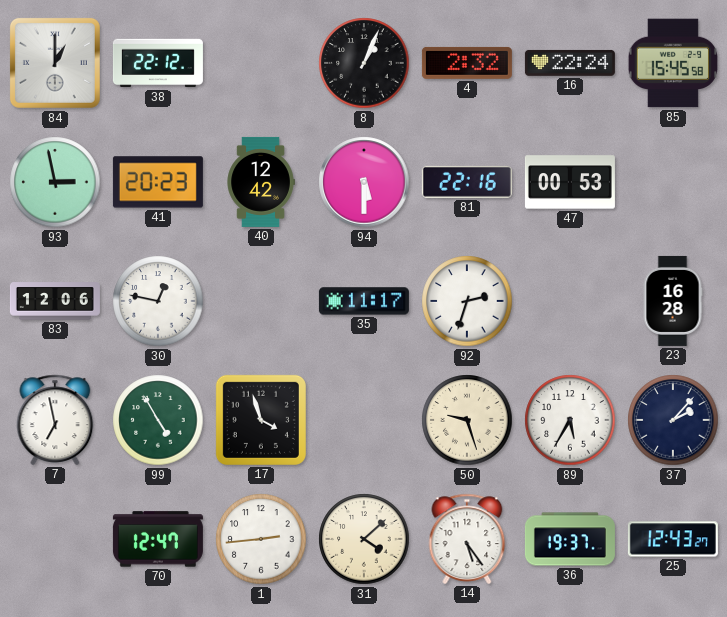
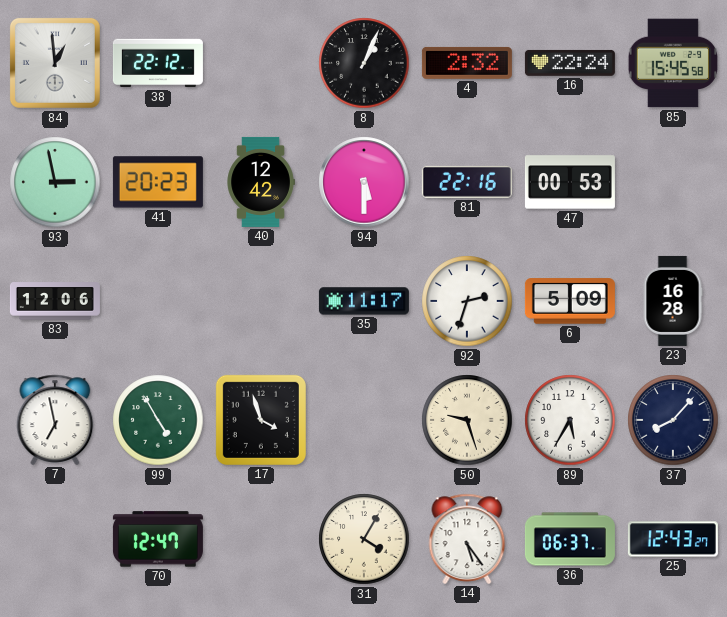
84: 1:00 -> 12:59 (55, 63)
30: 12:47 -> none (158, 301)
6: none -> 5:09 (570, 301)
37: 2:07 -> 8:07 (673, 420)
1: 2:44 -> none (261, 539)
31: 4:08 -> 4:05 (364, 539)
36: 19:37 -> 06:37 (570, 539)
